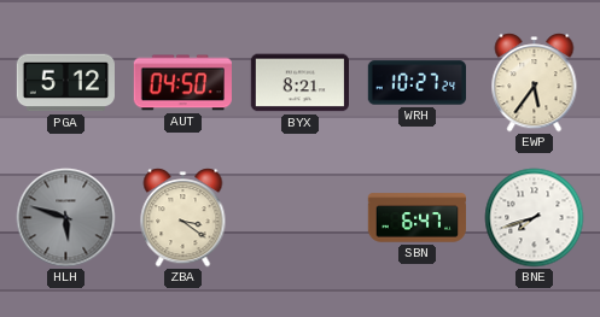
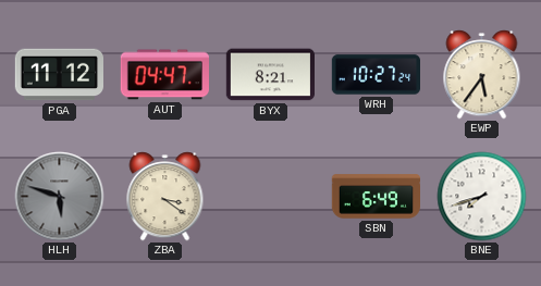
PGA: 5:12 -> 11:12 (59, 75)
AUT: 04:50 -> 04:47 (164, 75)
SBN: 6:47 -> 6:49 (376, 197)
